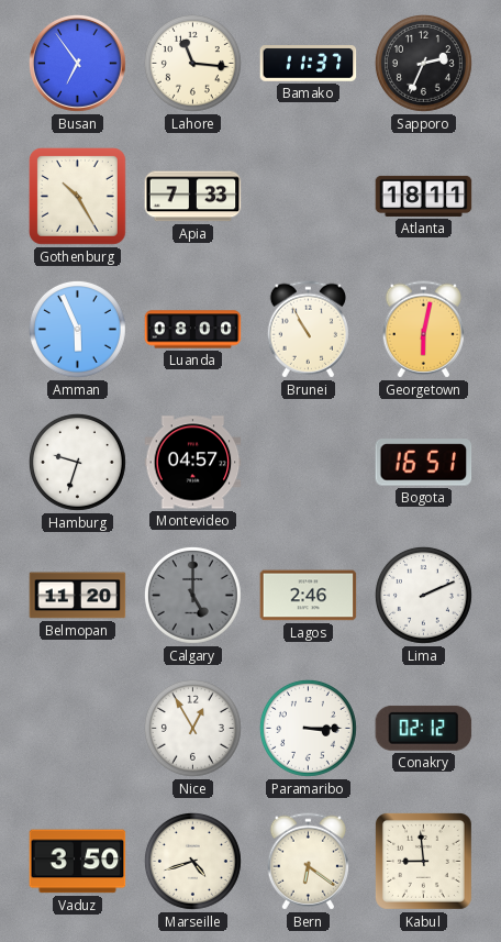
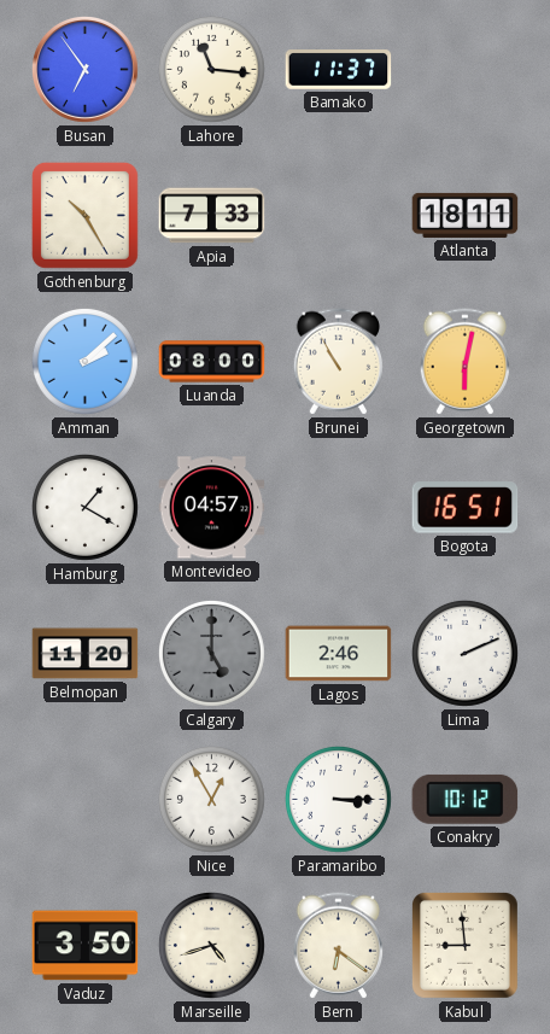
Sapporo: 2:34 -> none (423, 63)
Amman: 5:56 -> 2:08 (84, 361)
Hamburg: 9:33 -> 1:20 (84, 507)
Conakry: 02:12 -> 10:12 (466, 799)
